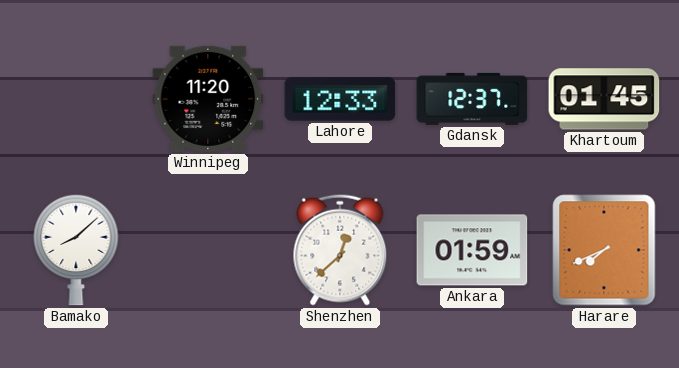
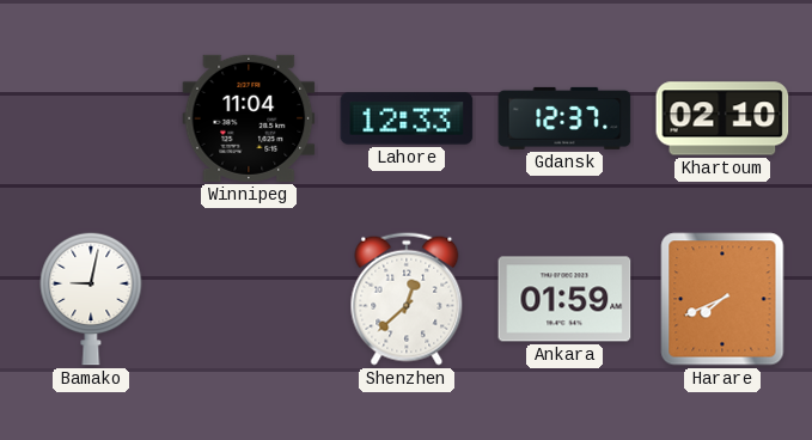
Winnipeg: 11:20 -> 11:04 (249, 118)
Khartoum: 01:45 -> 02:10 (722, 118)
Bamako: 8:08 -> 9:02 (91, 299)
